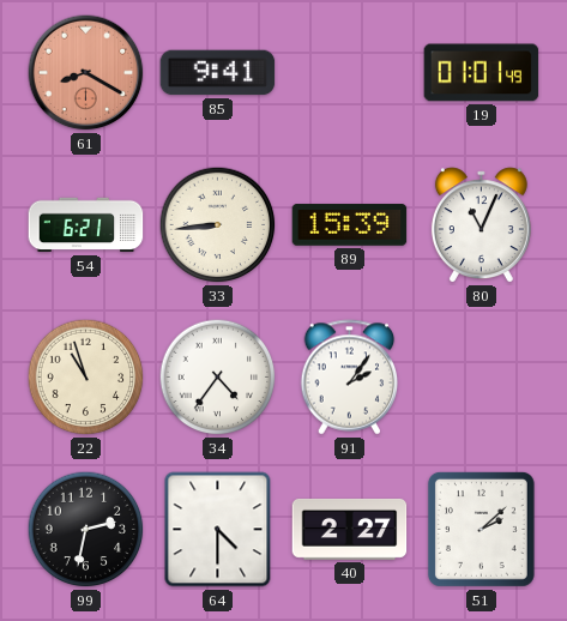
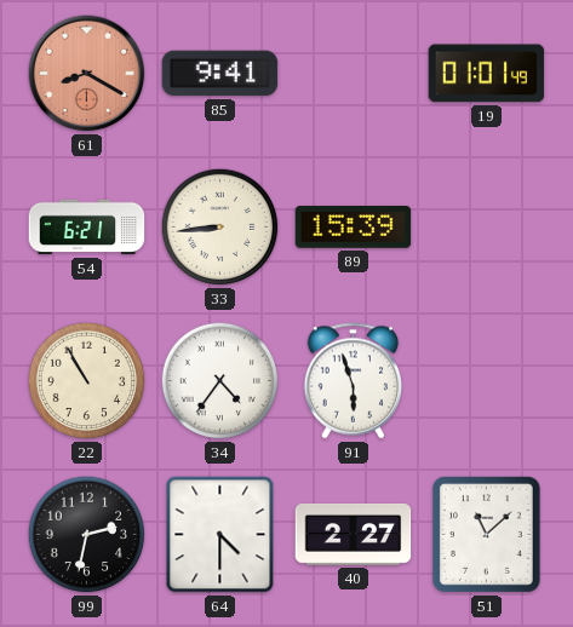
80: 11:04 -> none (481, 225)
22: 10:57 -> 10:55 (87, 381)
91: 2:06 -> 5:57 (354, 381)
51: 2:08 -> 11:08 (486, 534)
